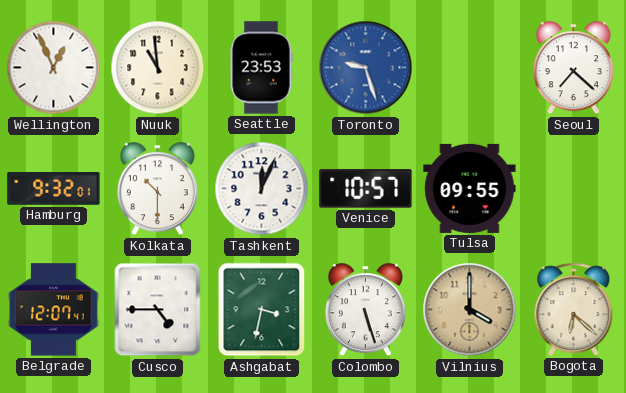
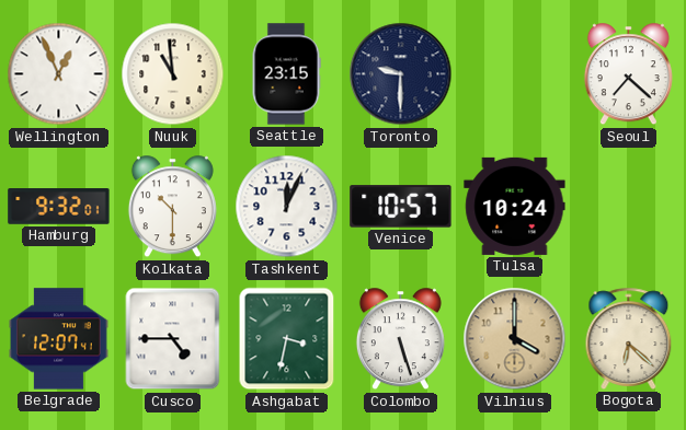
Seattle: 23:53 -> 23:15 (286, 74)
Toronto: 9:27 -> 9:30 (401, 74)
Toronto dial: blue -> navy (401, 74)
Tulsa: 09:55 -> 10:24 (515, 206)
